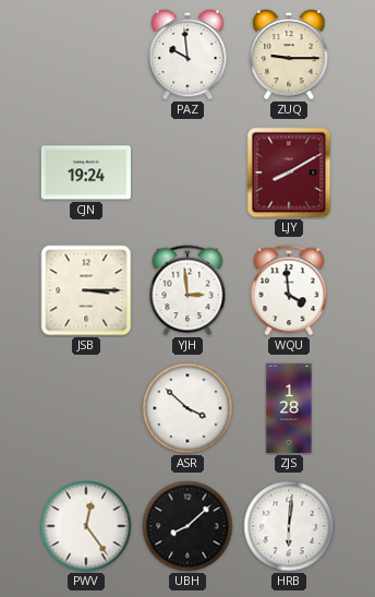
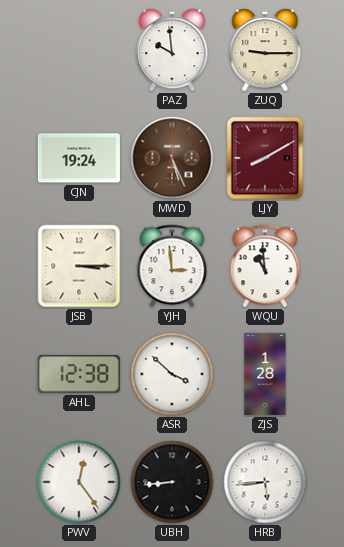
MWD: none -> 5:26 (172, 158)
WQU: 3:59 -> 10:59 (265, 266)
AHL: none -> 12:38 (79, 374)
UBH: 8:08 -> 8:44 (172, 482)
HRB: 6:01 -> 5:44 (265, 482)
